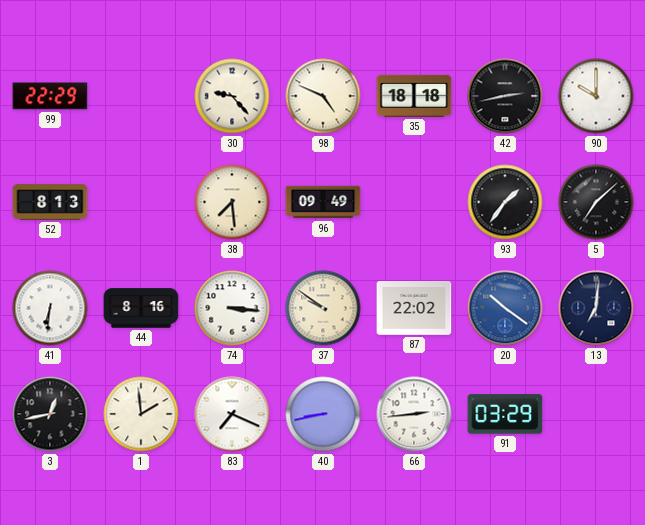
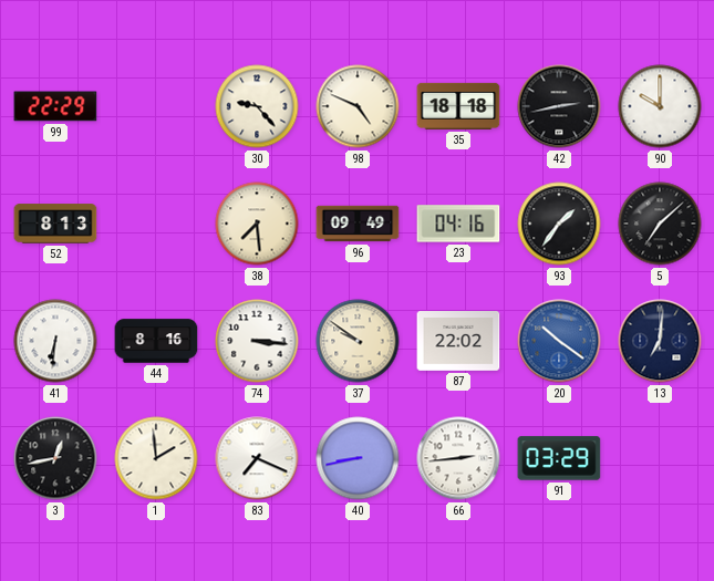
23: none -> 04:16 (458, 224)
